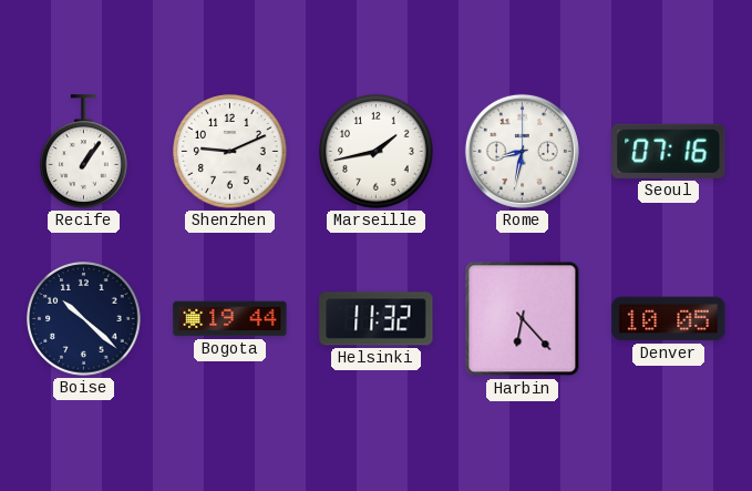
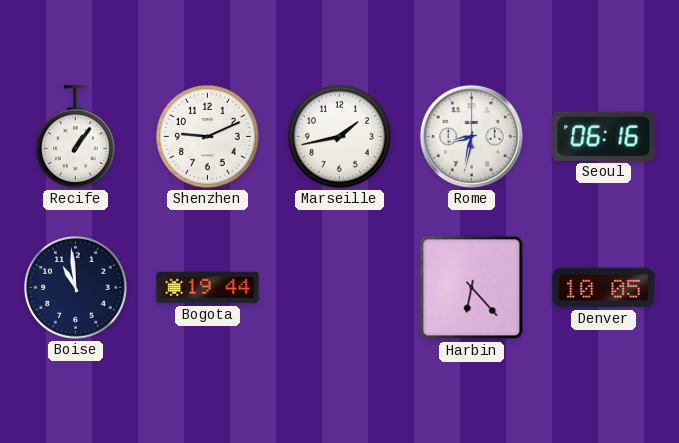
Seoul: 07:16 -> 06:16 (604, 136)
Boise: 10:22 -> 10:59 (76, 288)
Helsinki: 11:32 -> none (377, 319)
